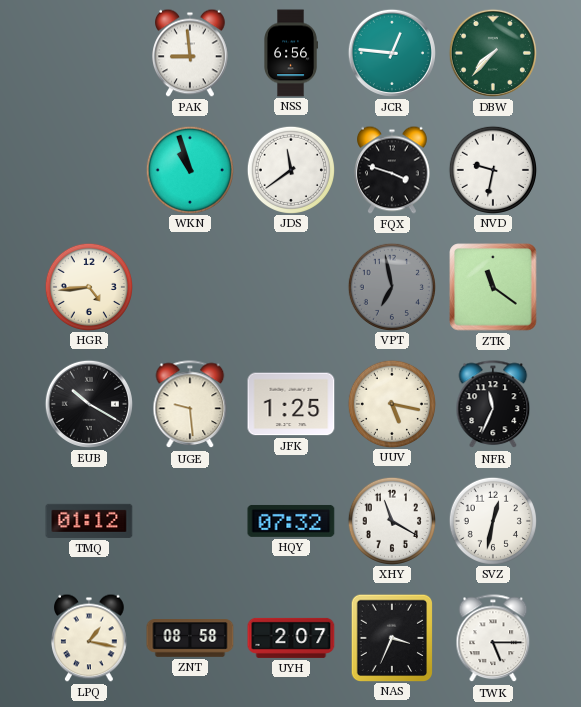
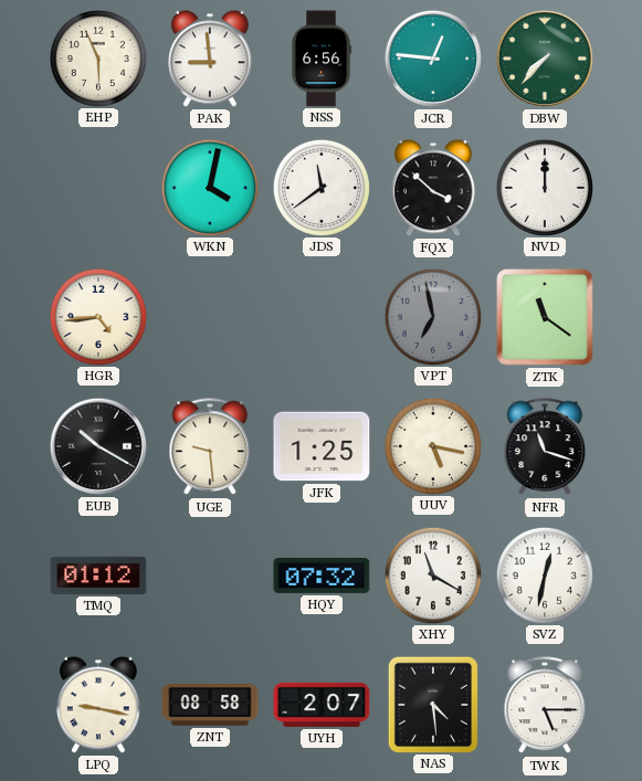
EHP: none -> 5:56 (97, 57)
WKN: 10:57 -> 4:02 (209, 187)
FQX: 3:48 -> 3:52 (433, 188)
NVD: 9:32 -> 12:00 (544, 187)
NFR: 11:34 -> 11:18 (545, 447)
LPQ: 1:17 -> 9:17 (98, 705)
NAS: 3:34 -> 4:29 (432, 704)
